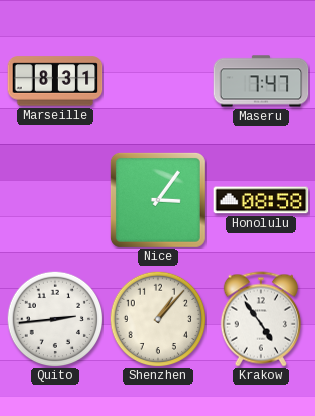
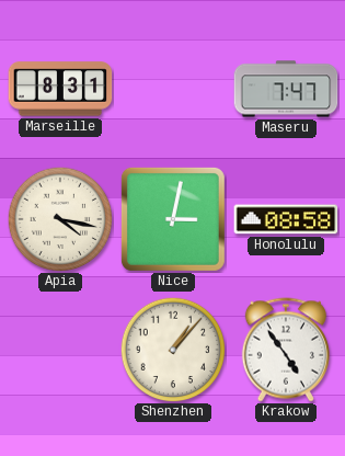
Apia: none -> 4:17 (60, 219)
Nice: 3:06 -> 3:02 (173, 219)
Quito: 2:44 -> none (55, 319)
